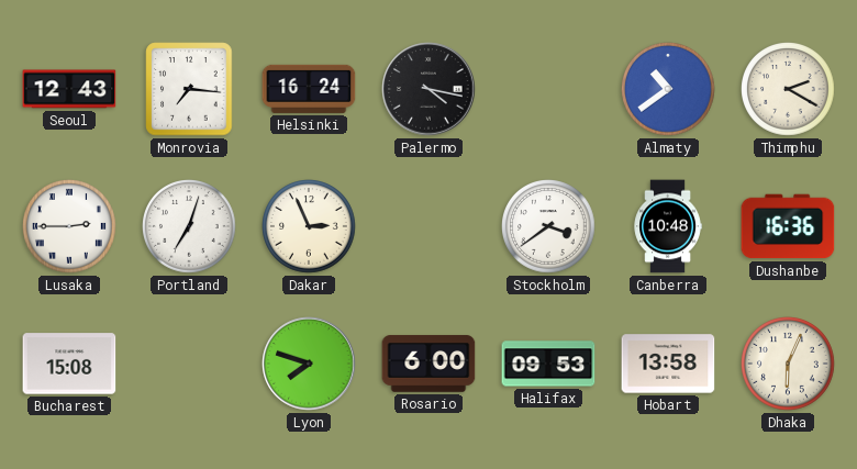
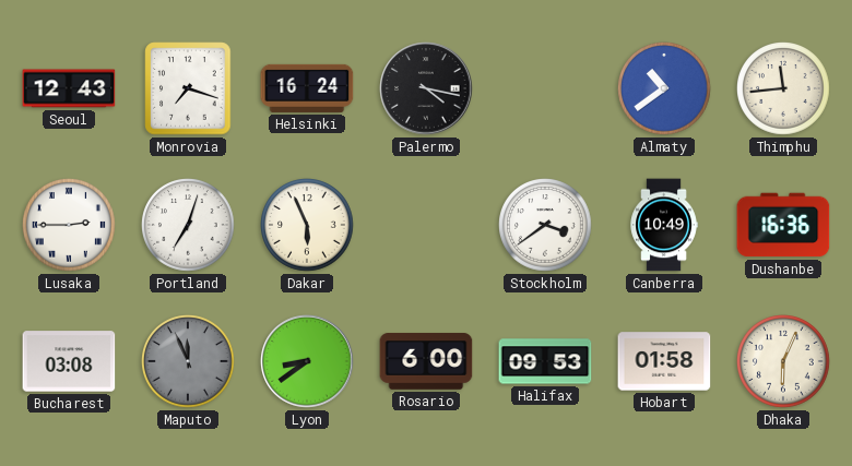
Monrovia: 7:16 -> 7:18 (188, 88)
Thimphu: 2:20 -> 11:44 (784, 89)
Dakar: 2:56 -> 5:56 (308, 226)
Canberra: 10:48 -> 10:49 (664, 225)
Bucharest: 15:08 -> 03:08 (69, 361)
Maputo: none -> 11:56 (189, 362)
Lyon: 7:48 -> 8:39 (307, 361)
Hobart: 13:58 -> 01:58 (664, 361)
